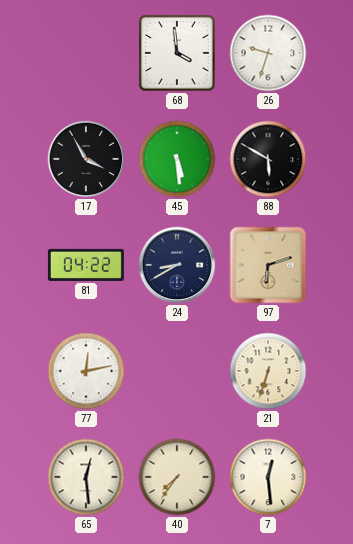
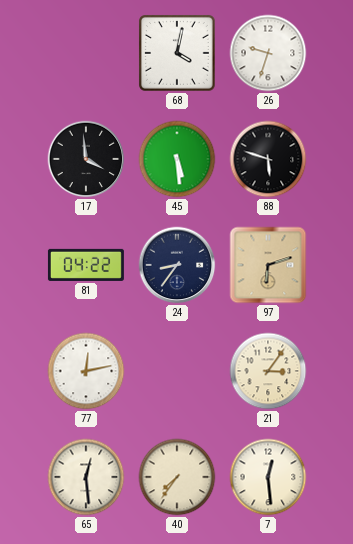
68: 3:59 -> 4:02 (178, 54)
17: 3:55 -> 3:59 (86, 159)
88: 5:50 -> 5:48 (268, 159)
24: 8:40 -> 8:36 (177, 265)
21: 6:33 -> 3:06 (268, 371)
